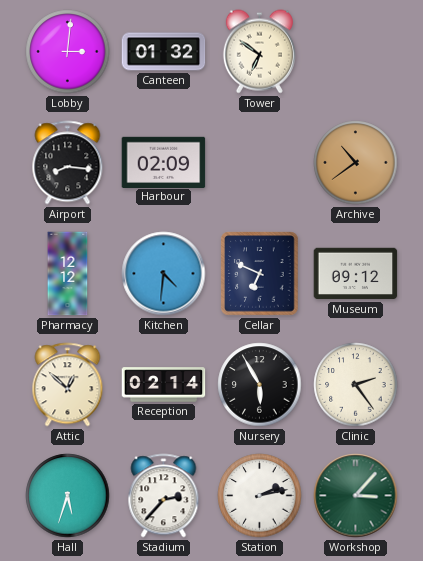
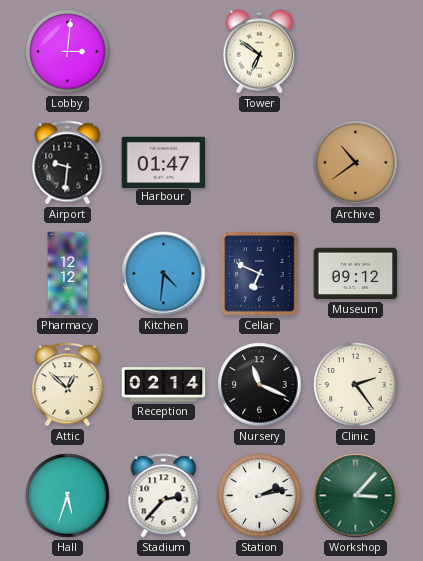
Canteen: 01:32 -> none (164, 52)
Airport: 8:16 -> 9:31 (68, 163)
Harbour: 02:09 -> 01:47 (164, 162)
Nursery: 5:55 -> 11:19 (260, 385)
